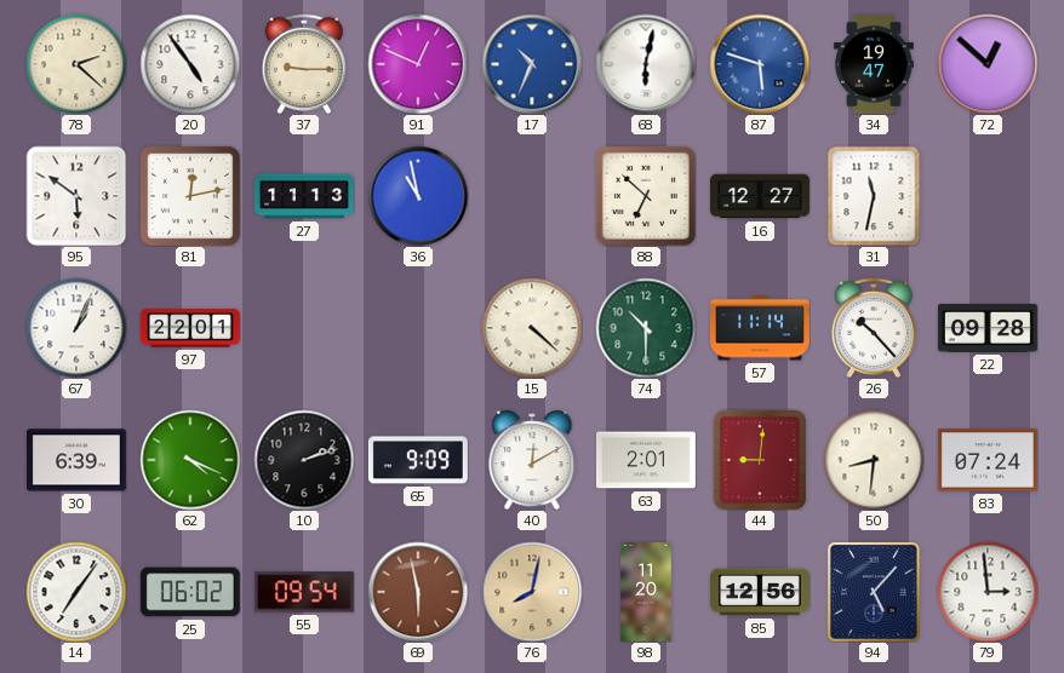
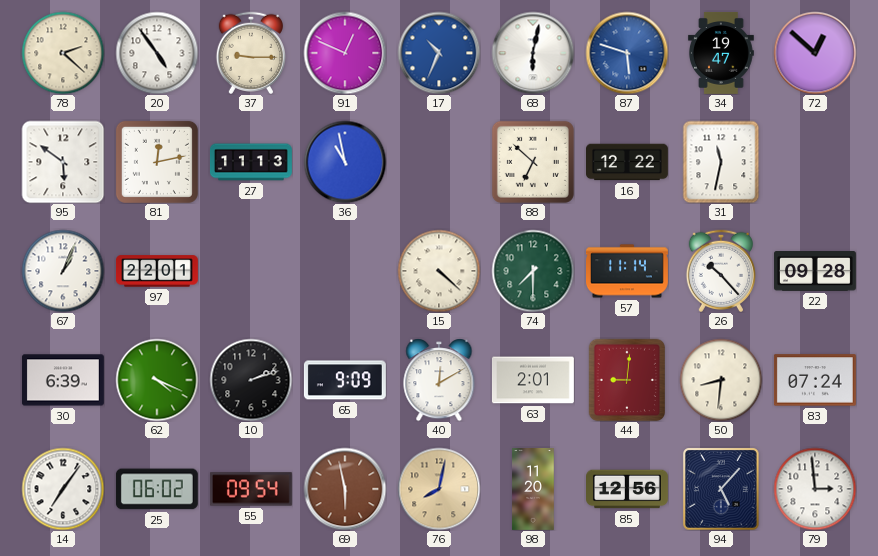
16: 12:27 -> 12:22 (628, 162)
74: 10:30 -> 7:30 (533, 271)
